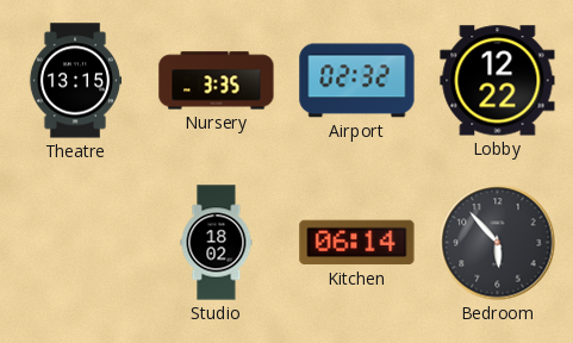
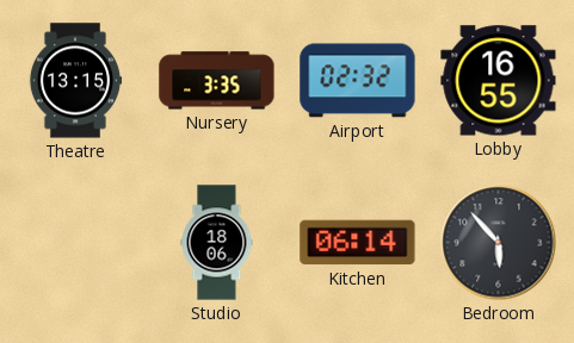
Lobby: 12:22 -> 16:55 (499, 81)
Studio: 18:02 -> 18:06 (217, 243)
